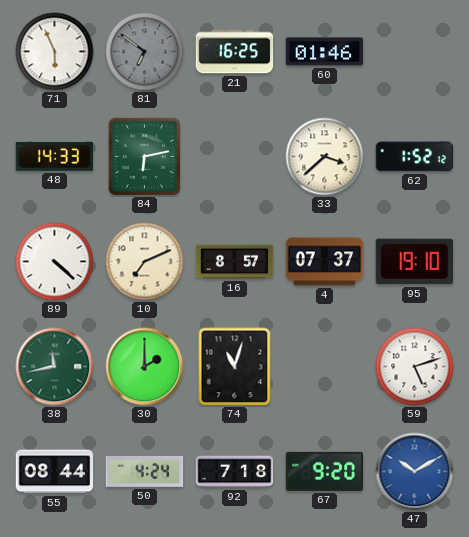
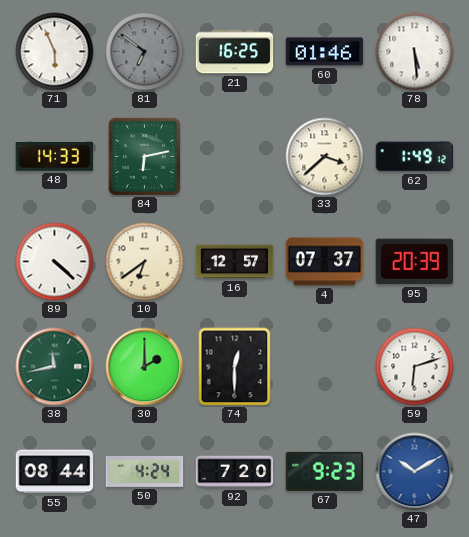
78: none -> 5:29 (415, 52)
62: 1:52 -> 1:49 (415, 157)
10: 7:11 -> 6:39 (145, 262)
16: 8:57 -> 12:57 (235, 262)
95: 19:10 -> 20:39 (415, 262)
74: 11:03 -> 12:30 (235, 367)
59: 5:12 -> 6:12 (415, 367)
92: 7:18 -> 7:20 (235, 472)
67: 9:20 -> 9:23 (325, 471)
